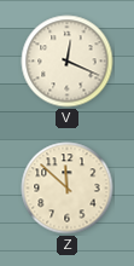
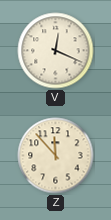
Z: 11:52 -> 11:53 (56, 156)
